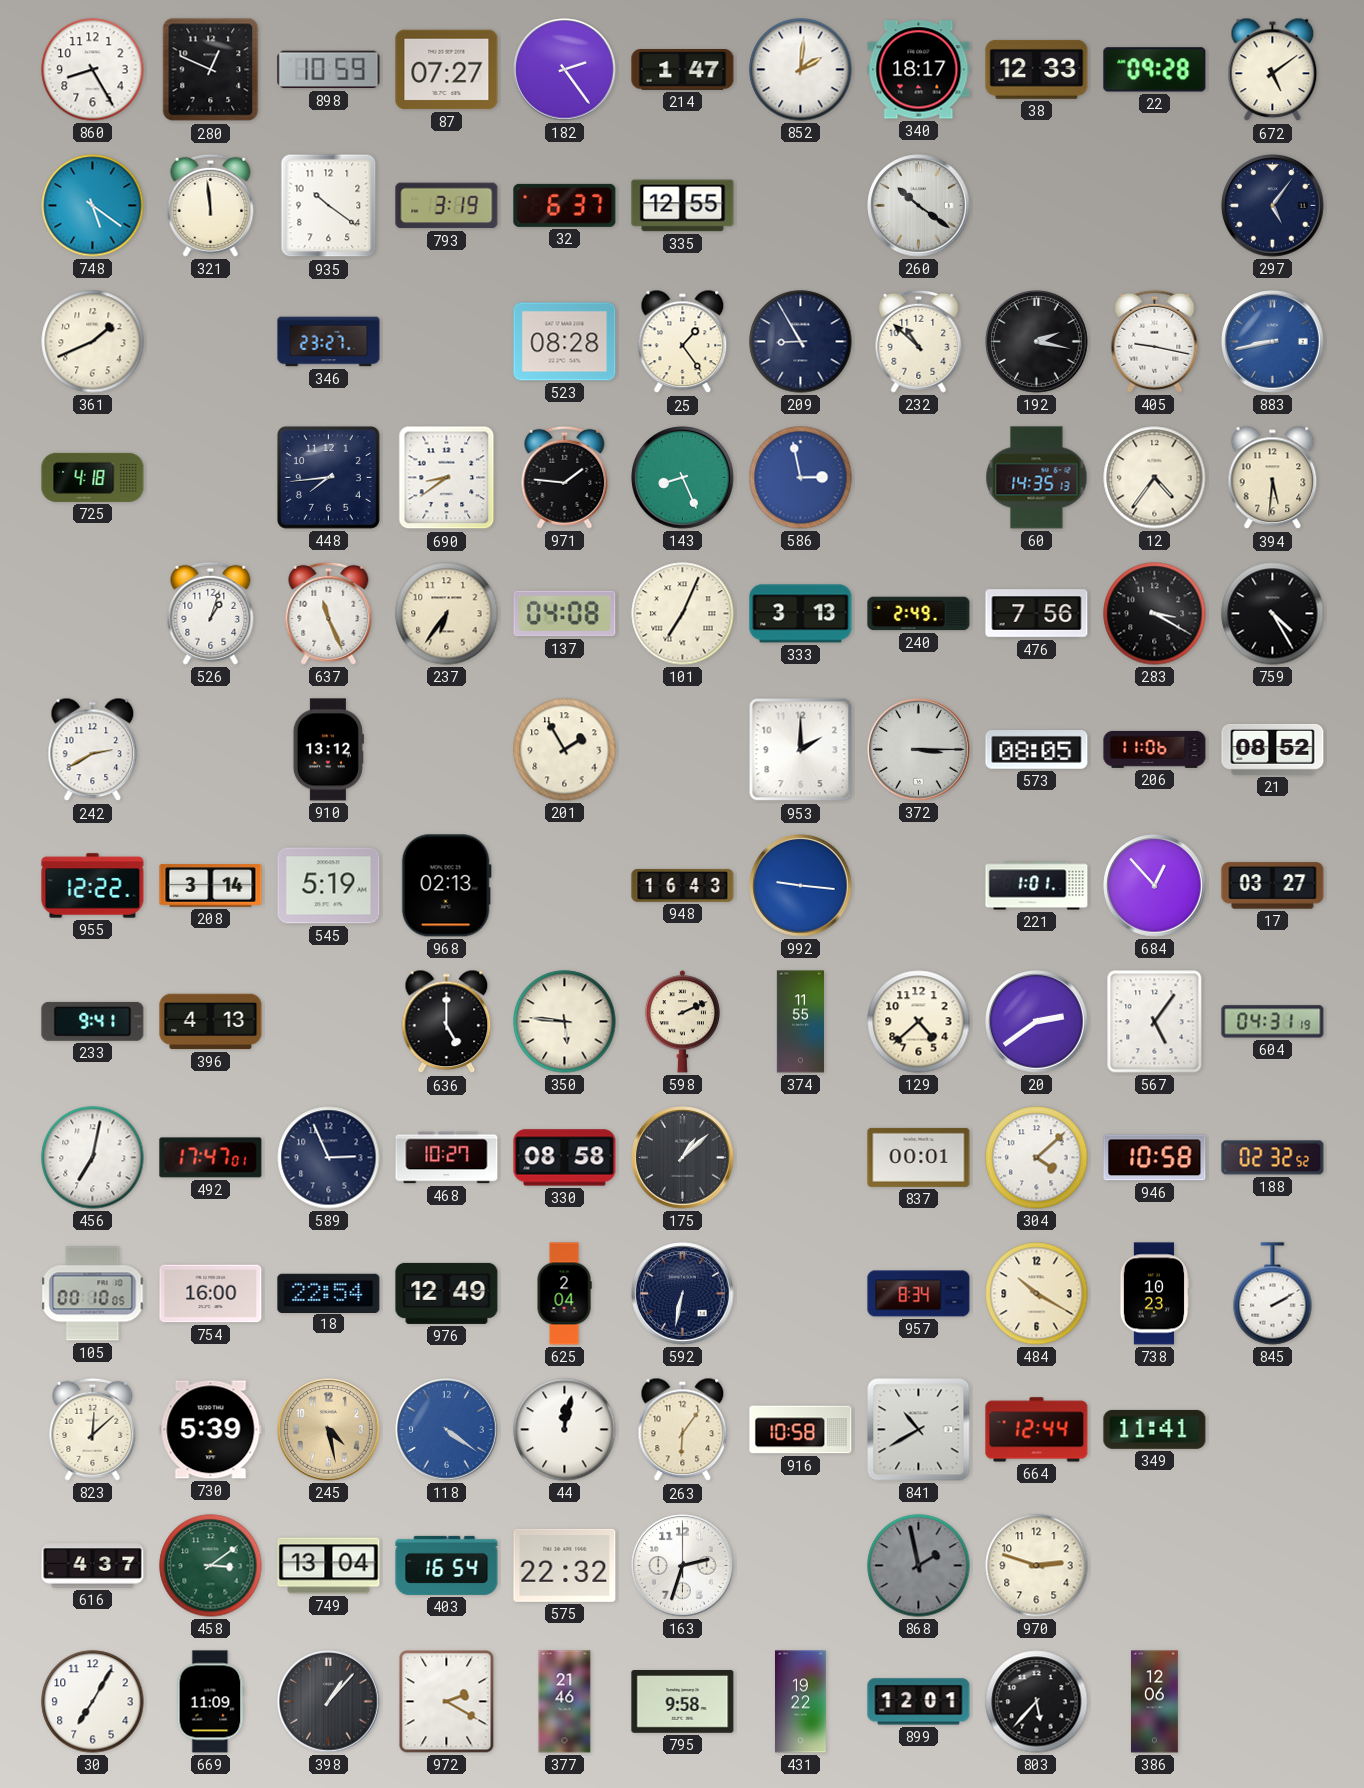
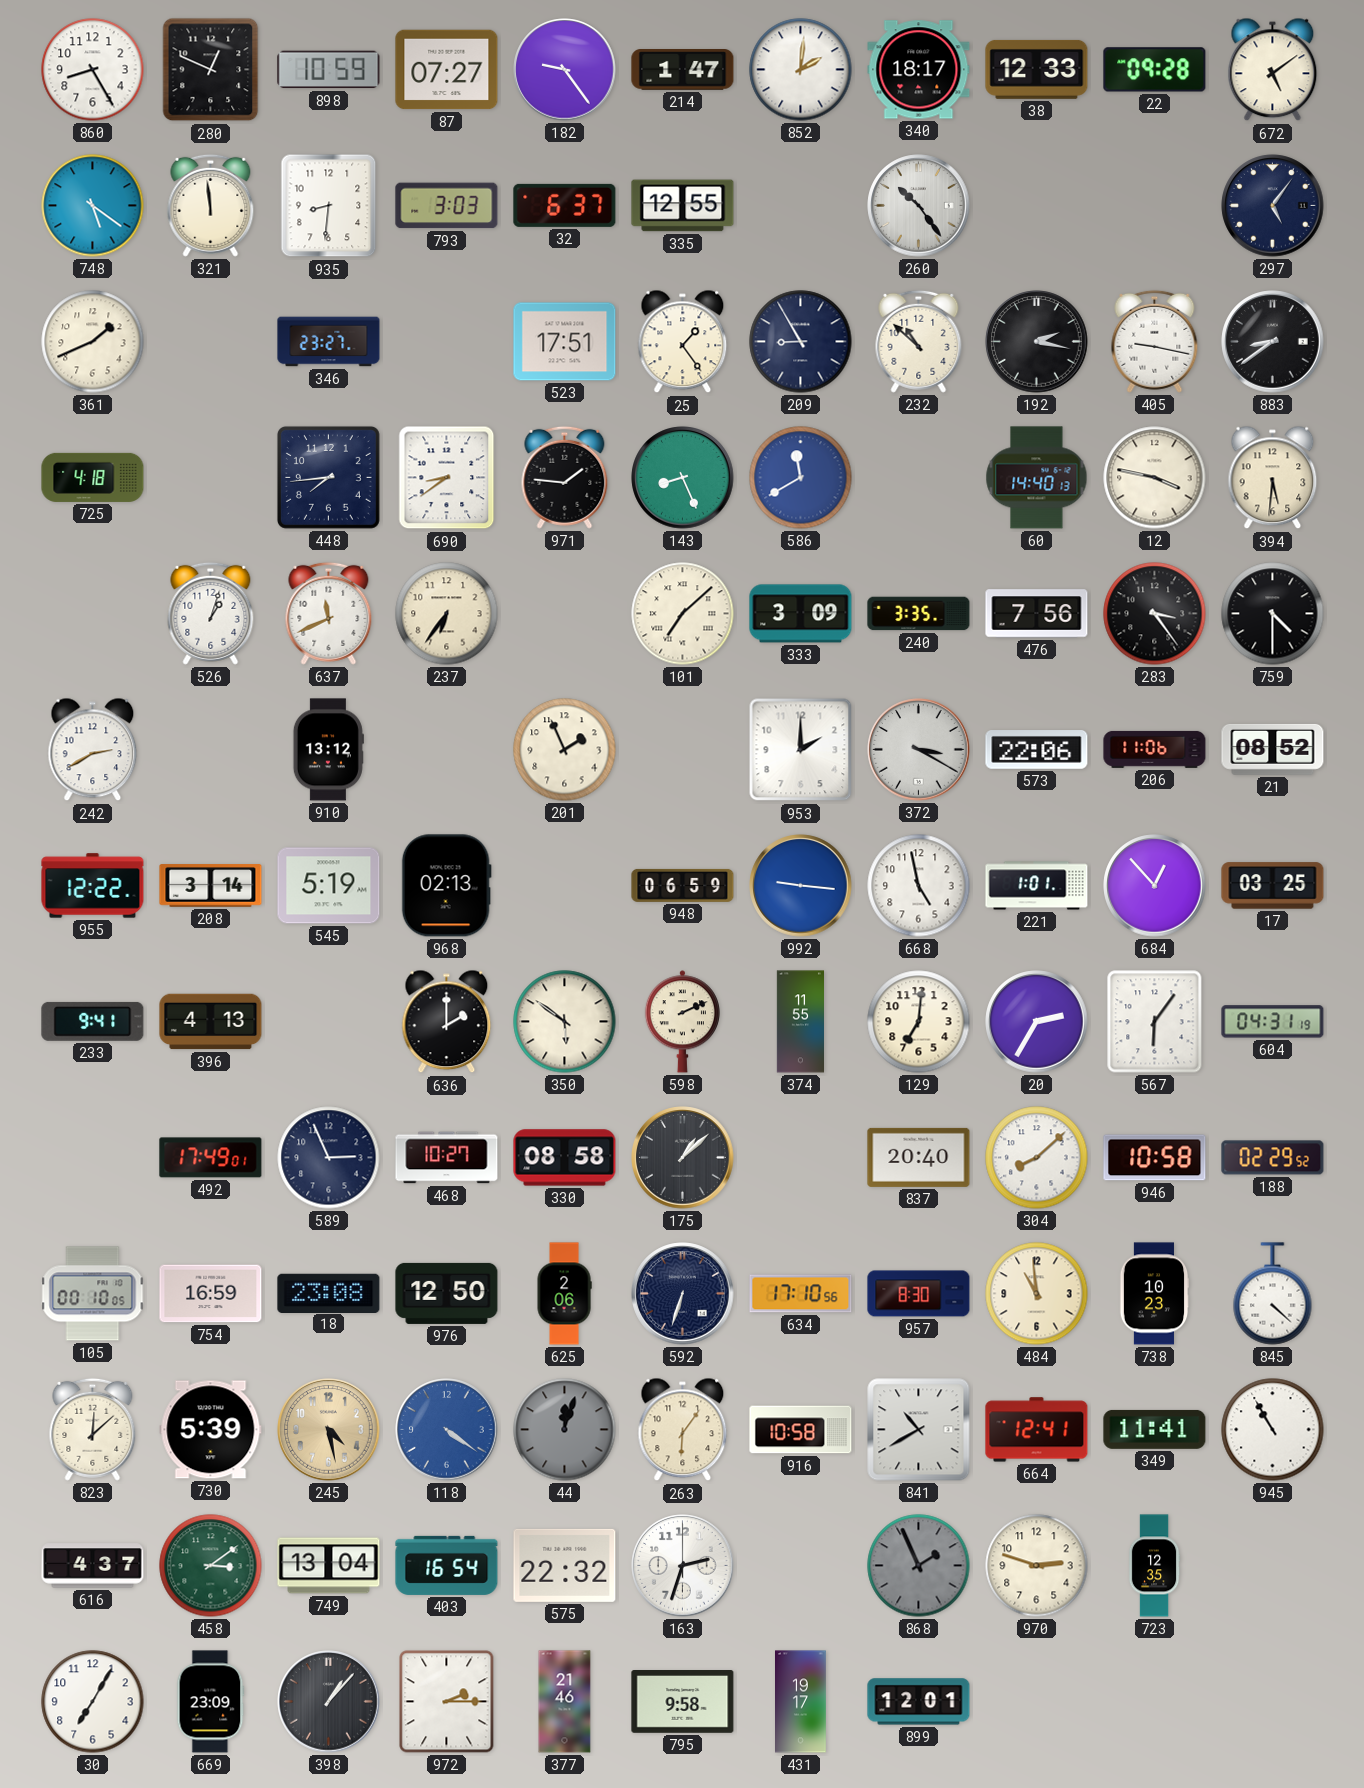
182: 2:24 -> 9:24 (565, 70)
935: 10:21 -> 8:31 (329, 206)
793: 3:19 -> 3:03 (447, 206)
260: 10:21 -> 10:24 (919, 206)
523: 08:28 -> 17:51 (565, 342)
883: 8:43 -> 8:39 (1273, 342)
883 dial: blue -> black (1273, 342)
586: 2:58 -> 11:40 (801, 478)
60: 14:35 -> 14:40 (1037, 478)
12: 4:36 -> 3:47 (1155, 478)
637: 11:26 -> 11:41 (329, 613)
137: 04:08 -> none (565, 614)
101: 7:04 -> 7:08 (683, 614)
333: 3:13 -> 3:09 (801, 614)
240: 2:49 -> 3:35 (919, 614)
283: 3:20 -> 3:24 (1155, 614)
759: 4:25 -> 4:30 (1273, 614)
201: 1:55 -> 1:56 (565, 750)
372: 3:15 -> 3:20 (919, 750)
573: 08:05 -> 22:06 (1037, 750)
948: 16:43 -> 06:59 (683, 885)
668: none -> 4:58 (919, 886)
17: 03:27 -> 03:25 (1273, 886)
636: 5:00 -> 2:00 (447, 1022)
350: 5:46 -> 5:51 (565, 1022)
129: 4:38 -> 7:01 (919, 1022)
20: 2:39 -> 2:35 (1037, 1022)
567: 5:06 -> 6:06 (1155, 1022)
456: 7:02 -> none (93, 1158)
492: 17:47 -> 17:49 (211, 1158)
837: 00:01 -> 20:40 (919, 1157)
304: 4:08 -> 8:08 (1037, 1158)
188: 02:32 -> 02:29 (1273, 1158)
754: 16:00 -> 16:59 (211, 1294)
18: 22:54 -> 23:08 (329, 1293)
976: 12:49 -> 12:50 (447, 1293)
625: 2:04 -> 2:06 (564, 1294)
592: 6:32 -> 6:33 (683, 1294)
634: none -> 17:10 (801, 1294)
957: 8:34 -> 8:30 (919, 1294)
484: 10:20 -> 10:59 (1037, 1294)
845: 2:10 -> 4:22 (1273, 1294)
44: 12:02 -> 12:03 (565, 1430)
44 dial: white -> grey (565, 1430)
664: 12:44 -> 12:41 (1037, 1430)
945: none -> 10:55 (1273, 1430)
868: 1:58 -> 1:56 (919, 1566)
723: none -> 12:35 (1154, 1566)
669: 11:09 -> 23:09 (211, 1702)
972: 2:20 -> 2:15 (447, 1702)
431: 19:22 -> 19:17 (801, 1702)
803: 5:37 -> none (1037, 1702)
386: 12:06 -> none (1155, 1702)
